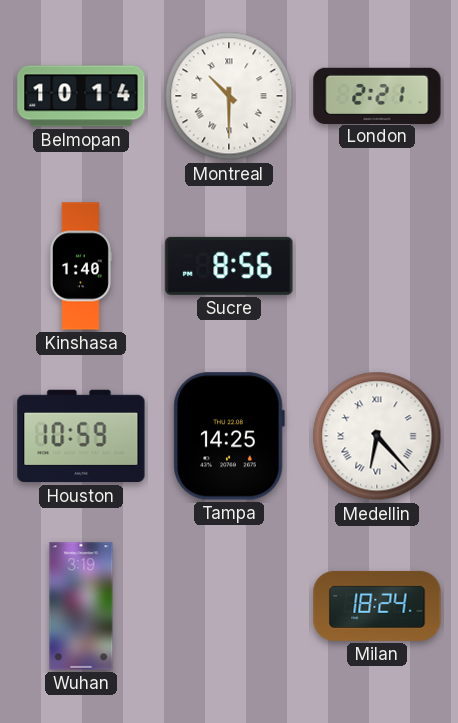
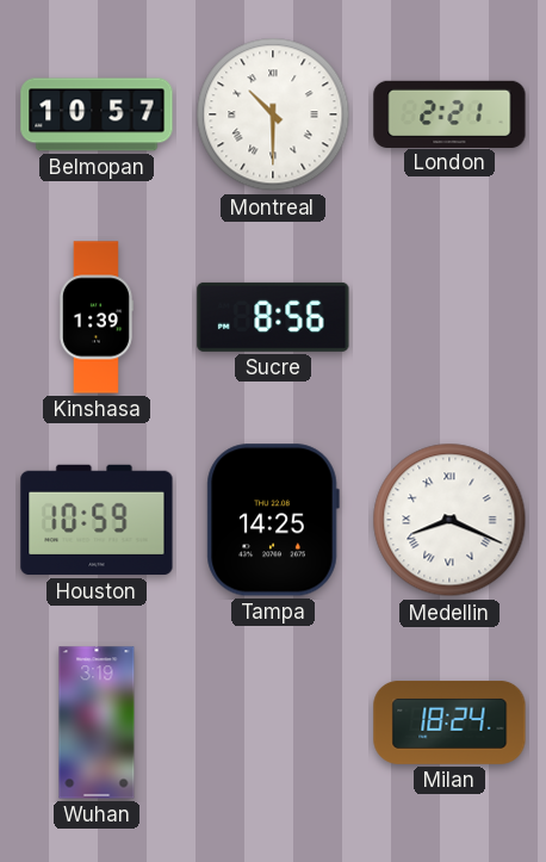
Belmopan: 10:14 -> 10:57 (97, 114)
Kinshasa: 1:40 -> 1:39 (95, 317)
Medellin: 6:23 -> 8:19 (449, 520)
